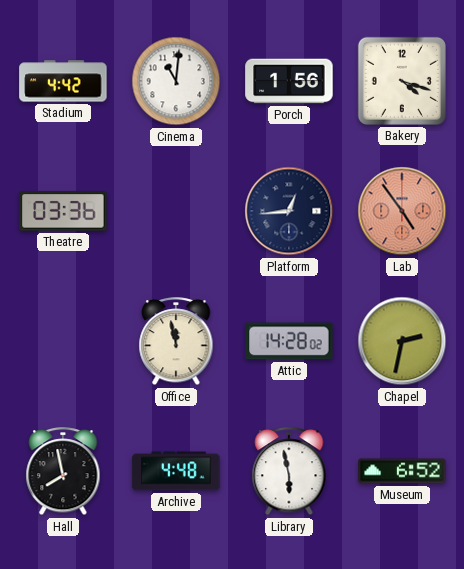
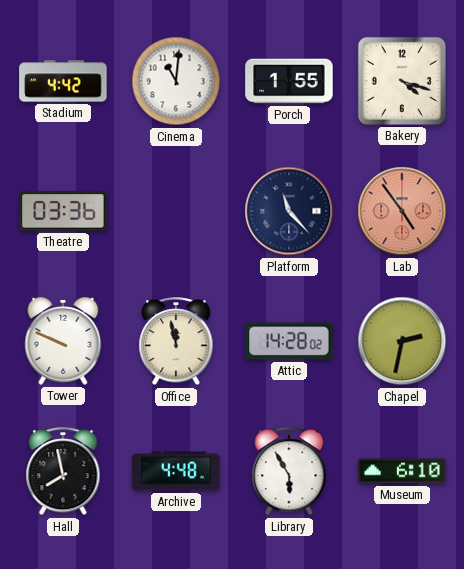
Porch: 1:56 -> 1:55 (289, 81)
Platform: 12:44 -> 11:23 (289, 211)
Tower: none -> 9:49 (63, 341)
Library: 5:58 -> 5:55 (289, 472)
Museum: 6:52 -> 6:10 (402, 471)
